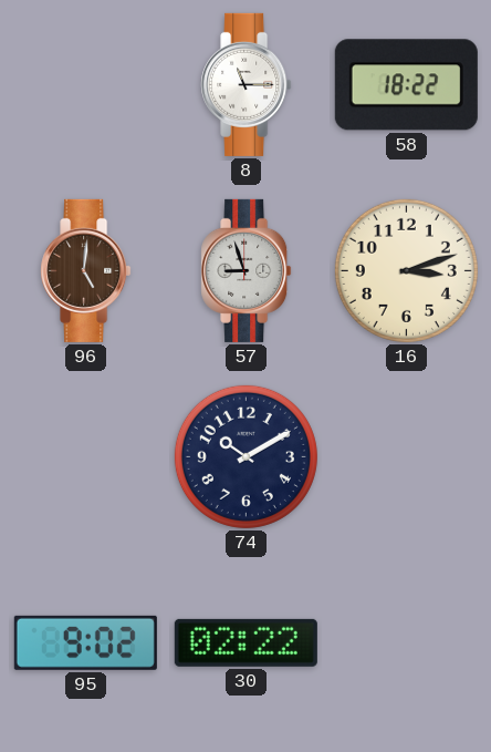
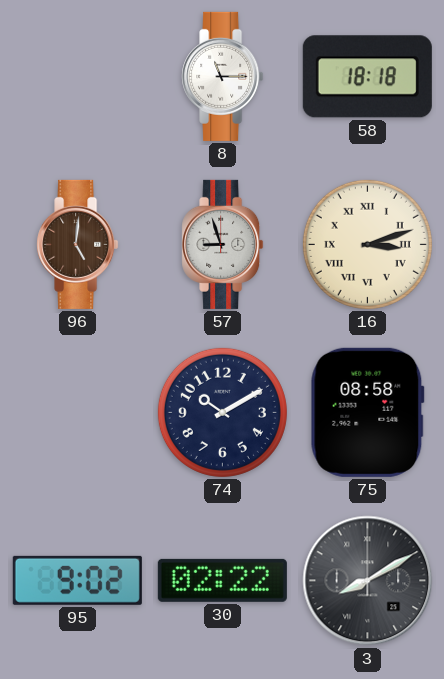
58: 18:22 -> 18:18 (367, 77)
16 numerals: Arabic -> Roman (367, 244)
75: none -> 08:58 (367, 412)
3: none -> 8:10 (368, 581)
